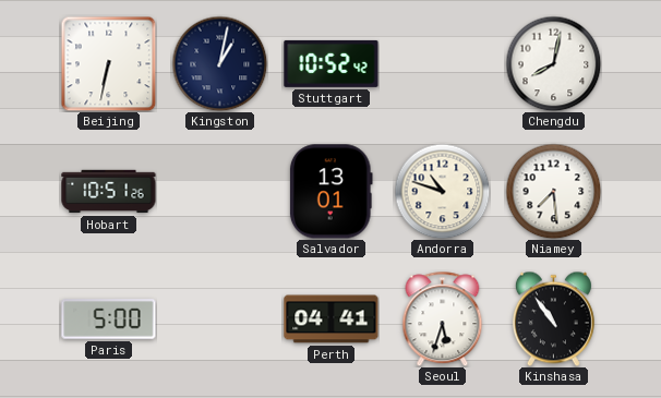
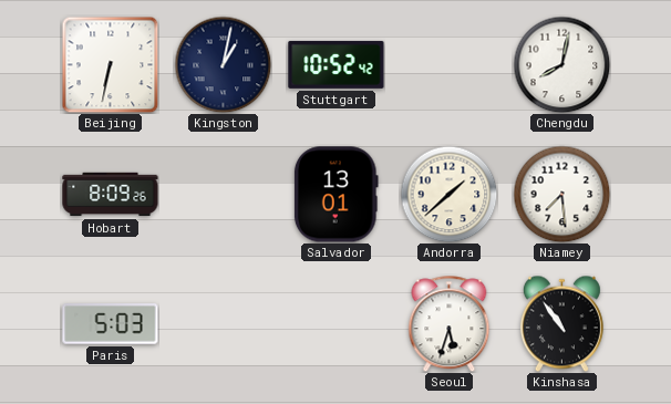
Hobart: 10:51 -> 8:09 (111, 195)
Andorra: 10:48 -> 1:38 (448, 194)
Paris: 5:00 -> 5:03 (111, 324)
Perth: 04:41 -> none (332, 319)
